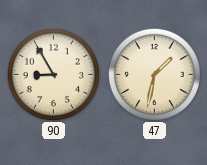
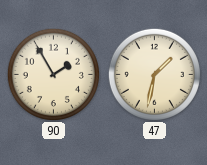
90: 8:55 -> 1:55 (53, 74)
